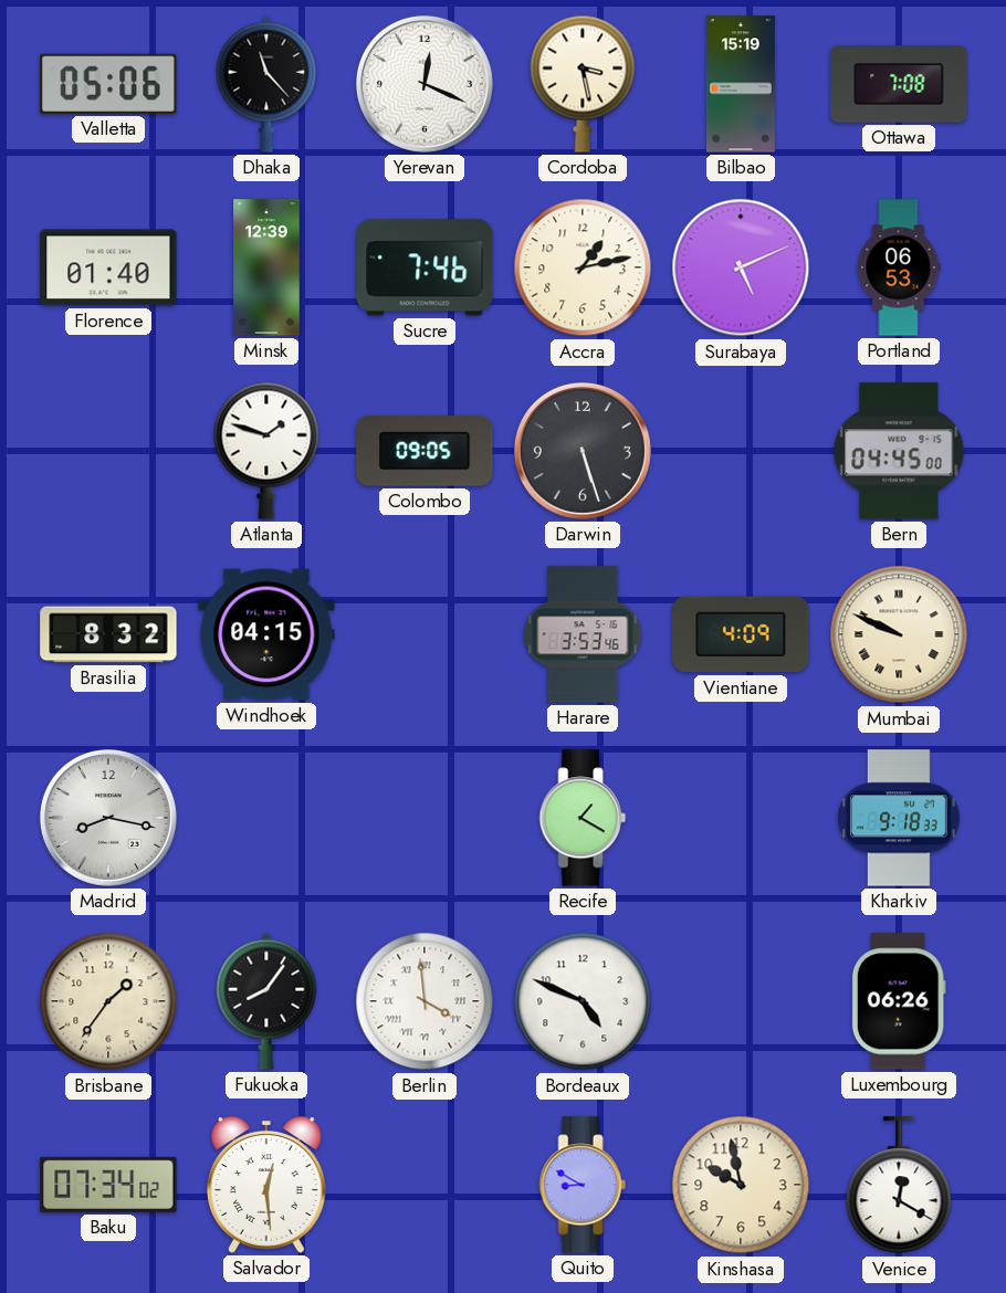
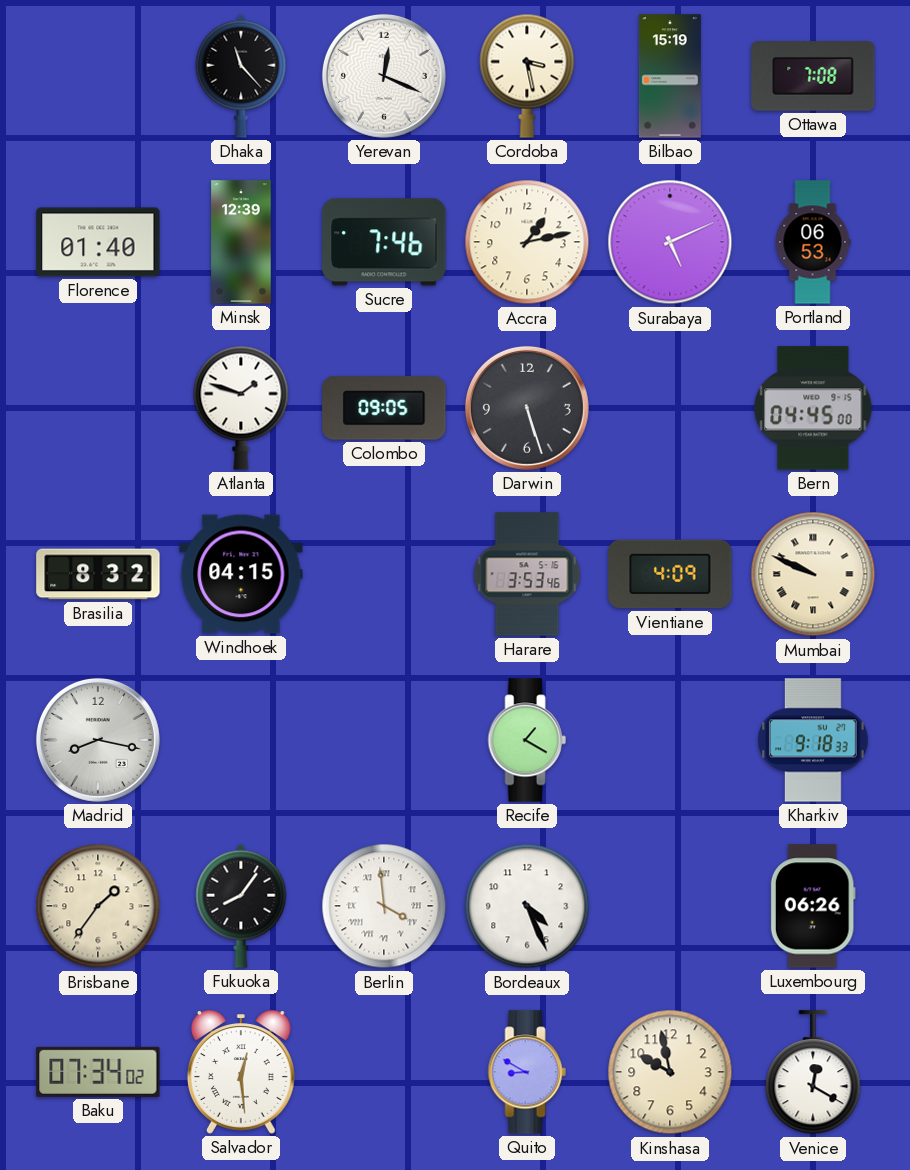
Valletta: 05:06 -> none (108, 84)
Bordeaux: 4:49 -> 4:26 (527, 906)
